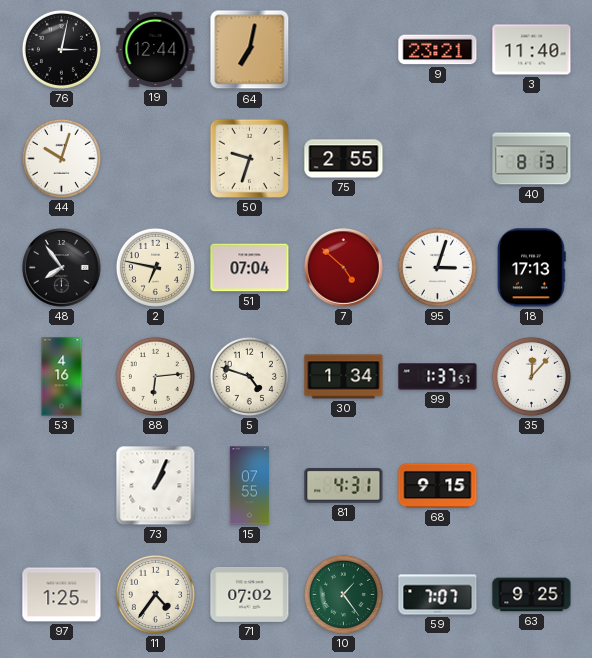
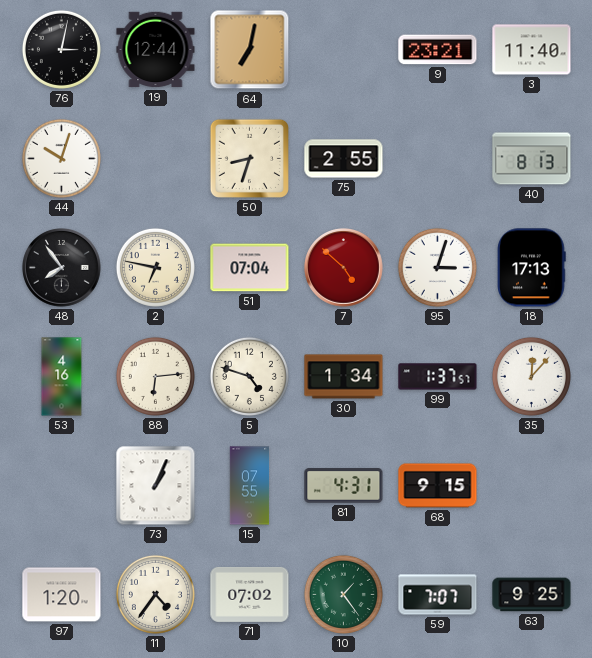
50: 9:33 -> 8:33 (249, 158)
97: 1:25 -> 1:20 (62, 595)
